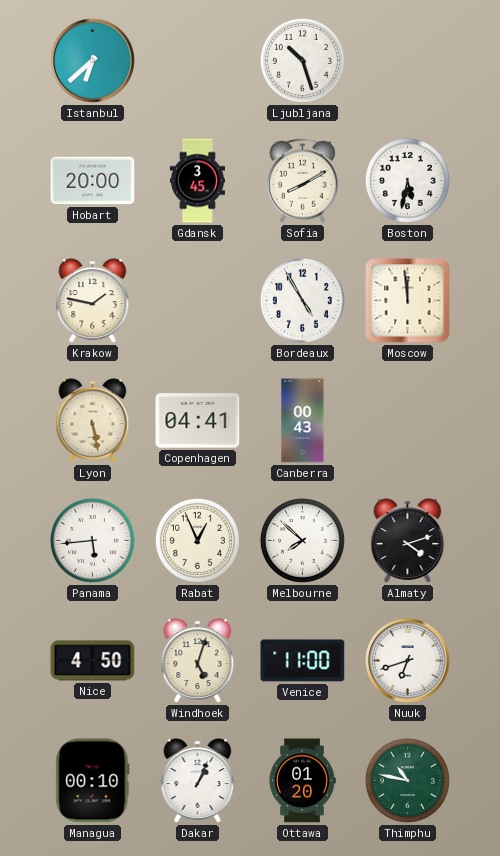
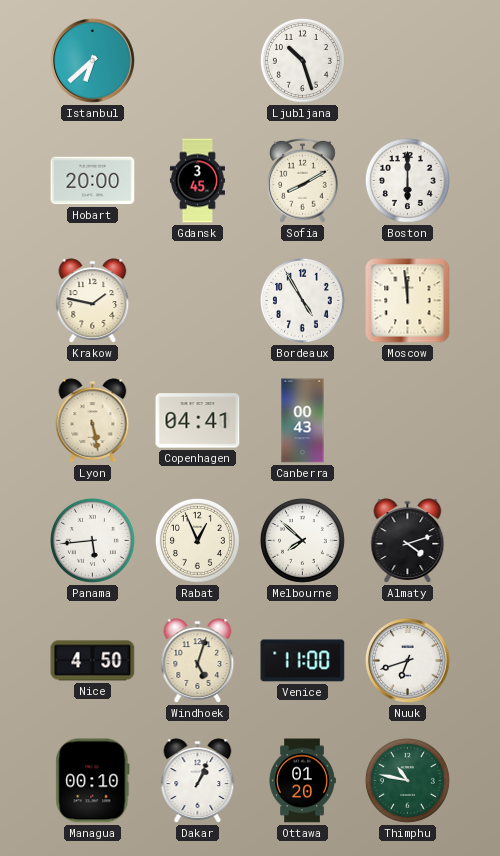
Boston: 5:32 -> 6:00 (407, 180)
